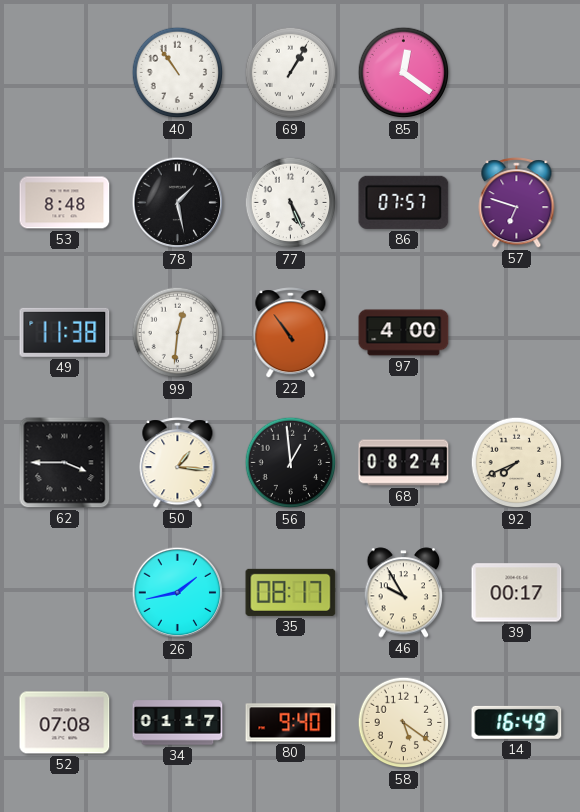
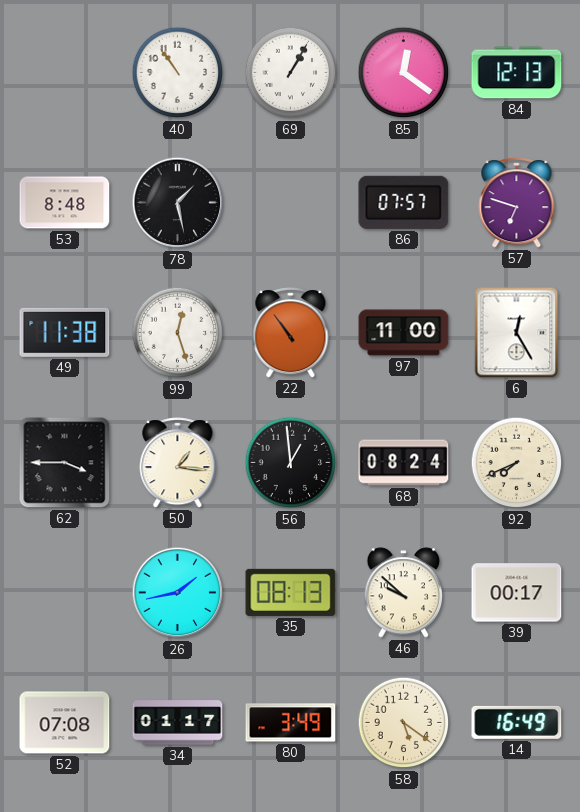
84: none -> 12:13 (517, 73)
77: 5:26 -> none (291, 203)
99: 12:31 -> 12:27 (178, 333)
97: 4:00 -> 11:00 (404, 333)
6: none -> 12:25 (517, 333)
35: 08:17 -> 08:13 (291, 592)
46: 9:55 -> 9:52 (404, 593)
80: 9:40 -> 3:49 (291, 723)
